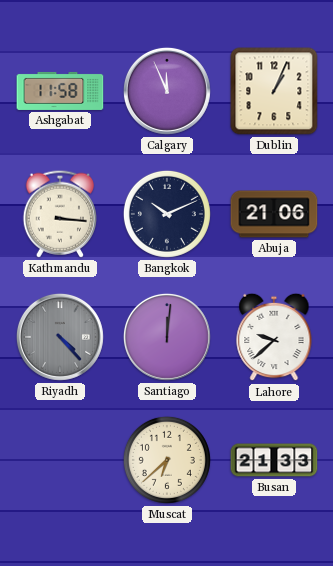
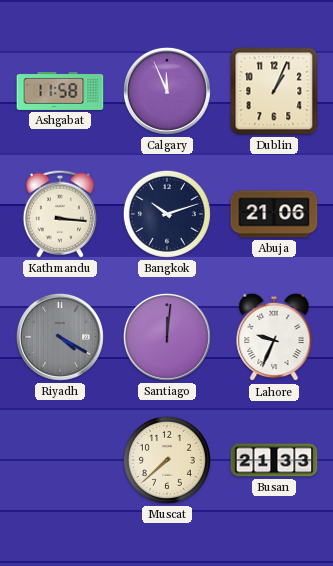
Bangkok: 10:11 -> 10:12 (167, 214)
Riyadh: 4:23 -> 4:20 (60, 337)
Lahore: 9:38 -> 9:34 (274, 337)
Muscat: 6:38 -> 7:38 (167, 460)
